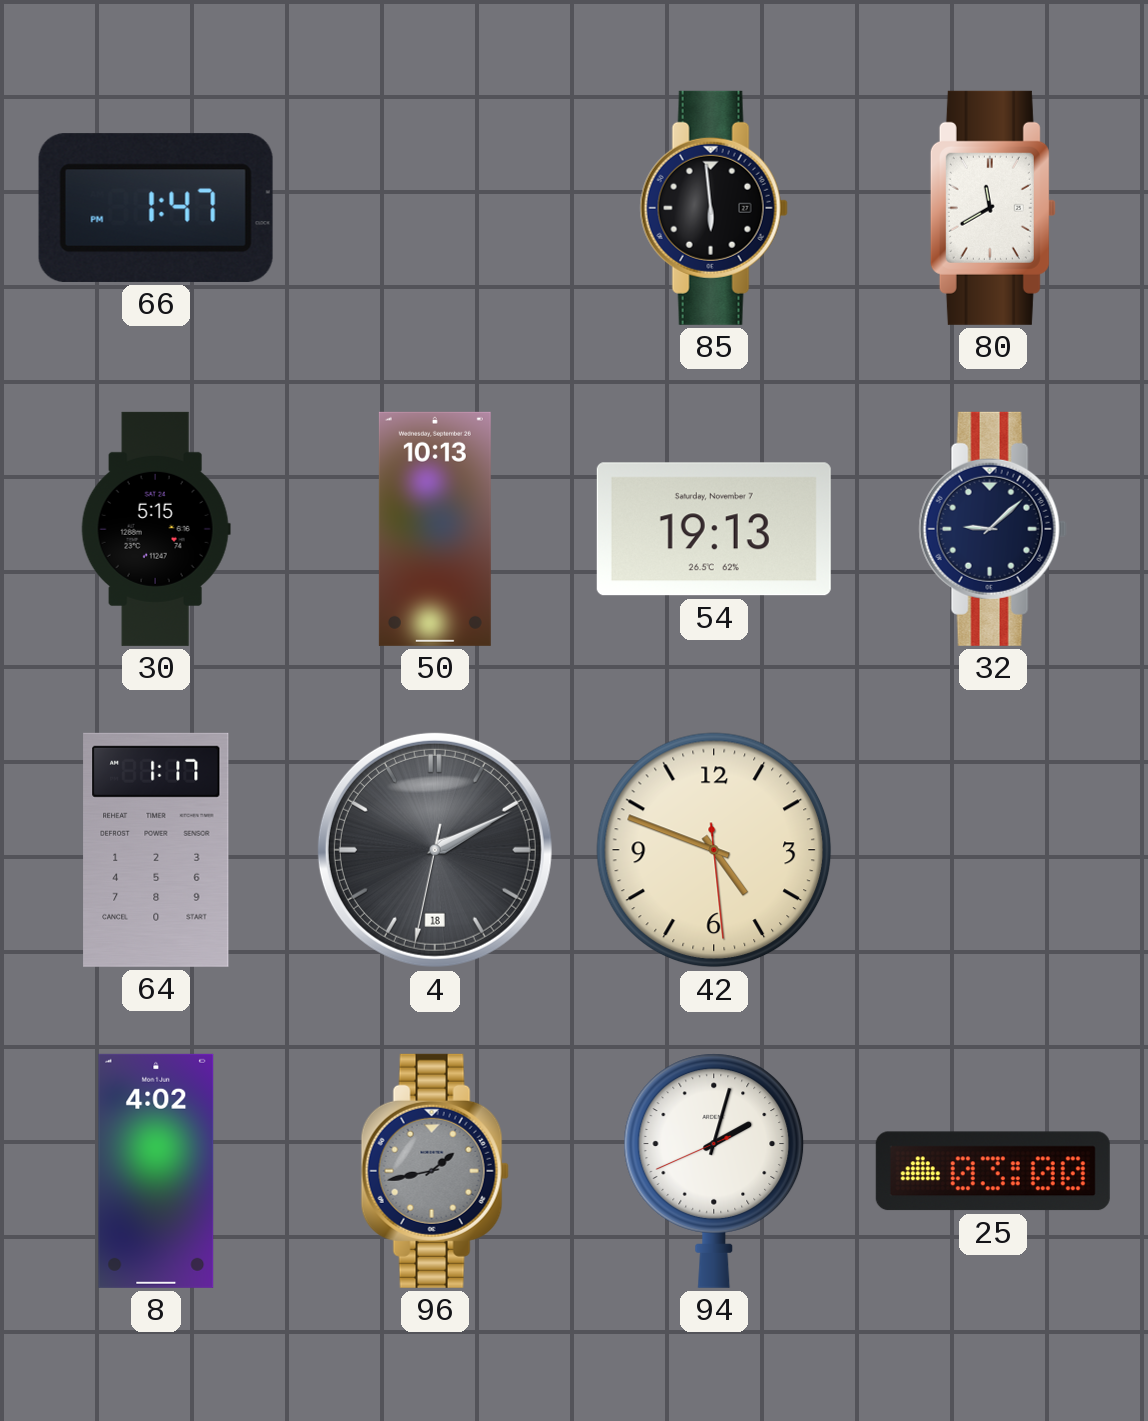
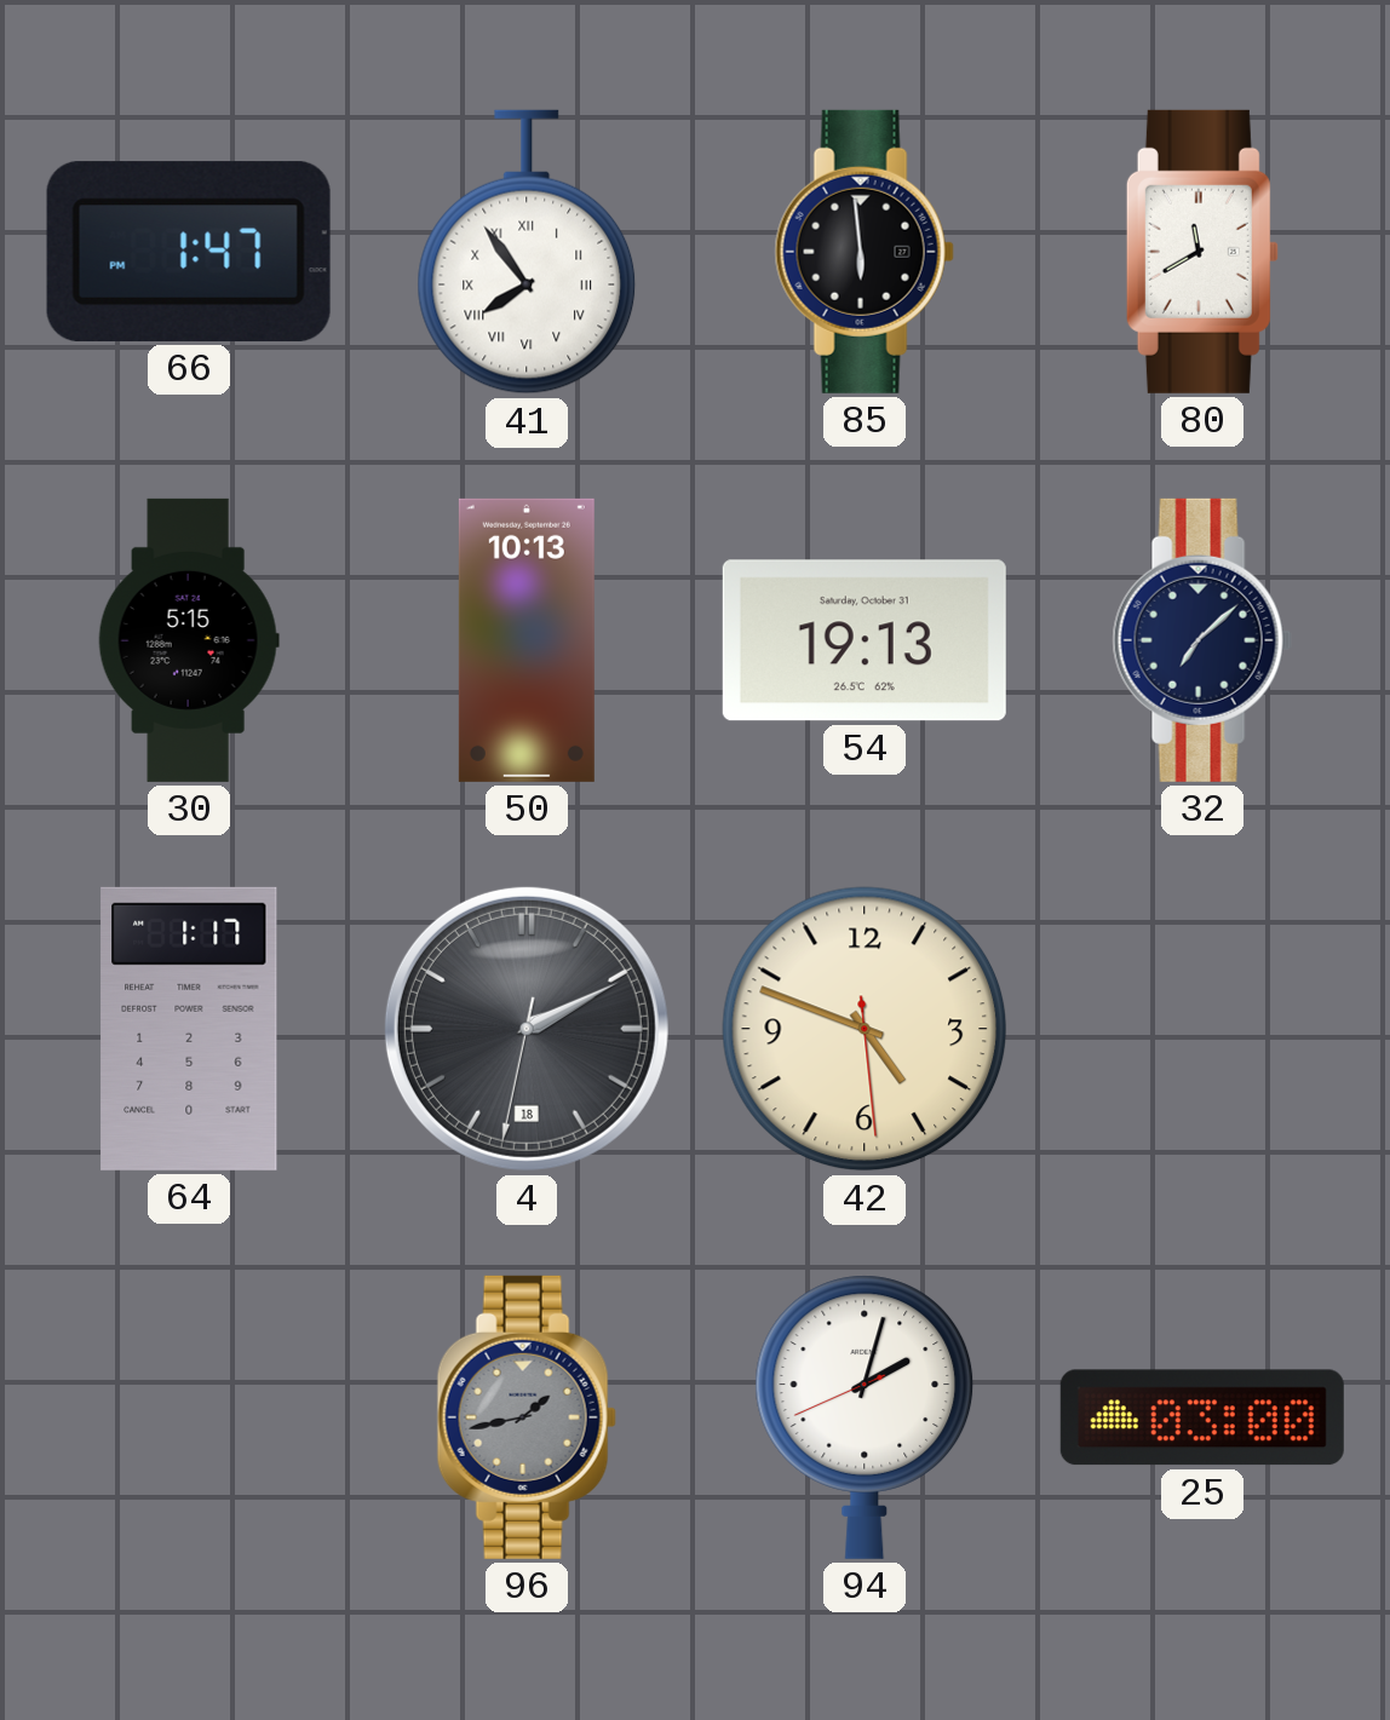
41: none -> 7:54 (527, 252)
54 date: Saturday, November 7 -> Saturday, October 31 (865, 640)
32: 9:08 -> 7:08 (1202, 640)
8: 4:02 -> none (156, 1171)
